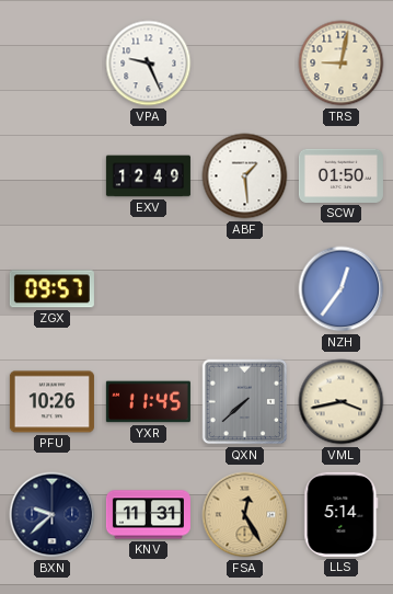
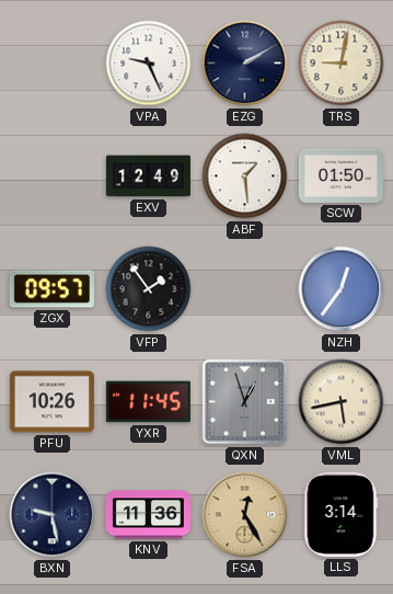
EZG: none -> 2:10 (245, 64)
VFP: none -> 1:54 (149, 289)
QXN: 7:38 -> 12:57 (245, 402)
VML: 3:43 -> 5:43 (342, 402)
BXN: 9:38 -> 9:28 (53, 515)
KNV: 11:31 -> 11:36 (148, 515)
LLS: 5:14 -> 3:14 (342, 514)
